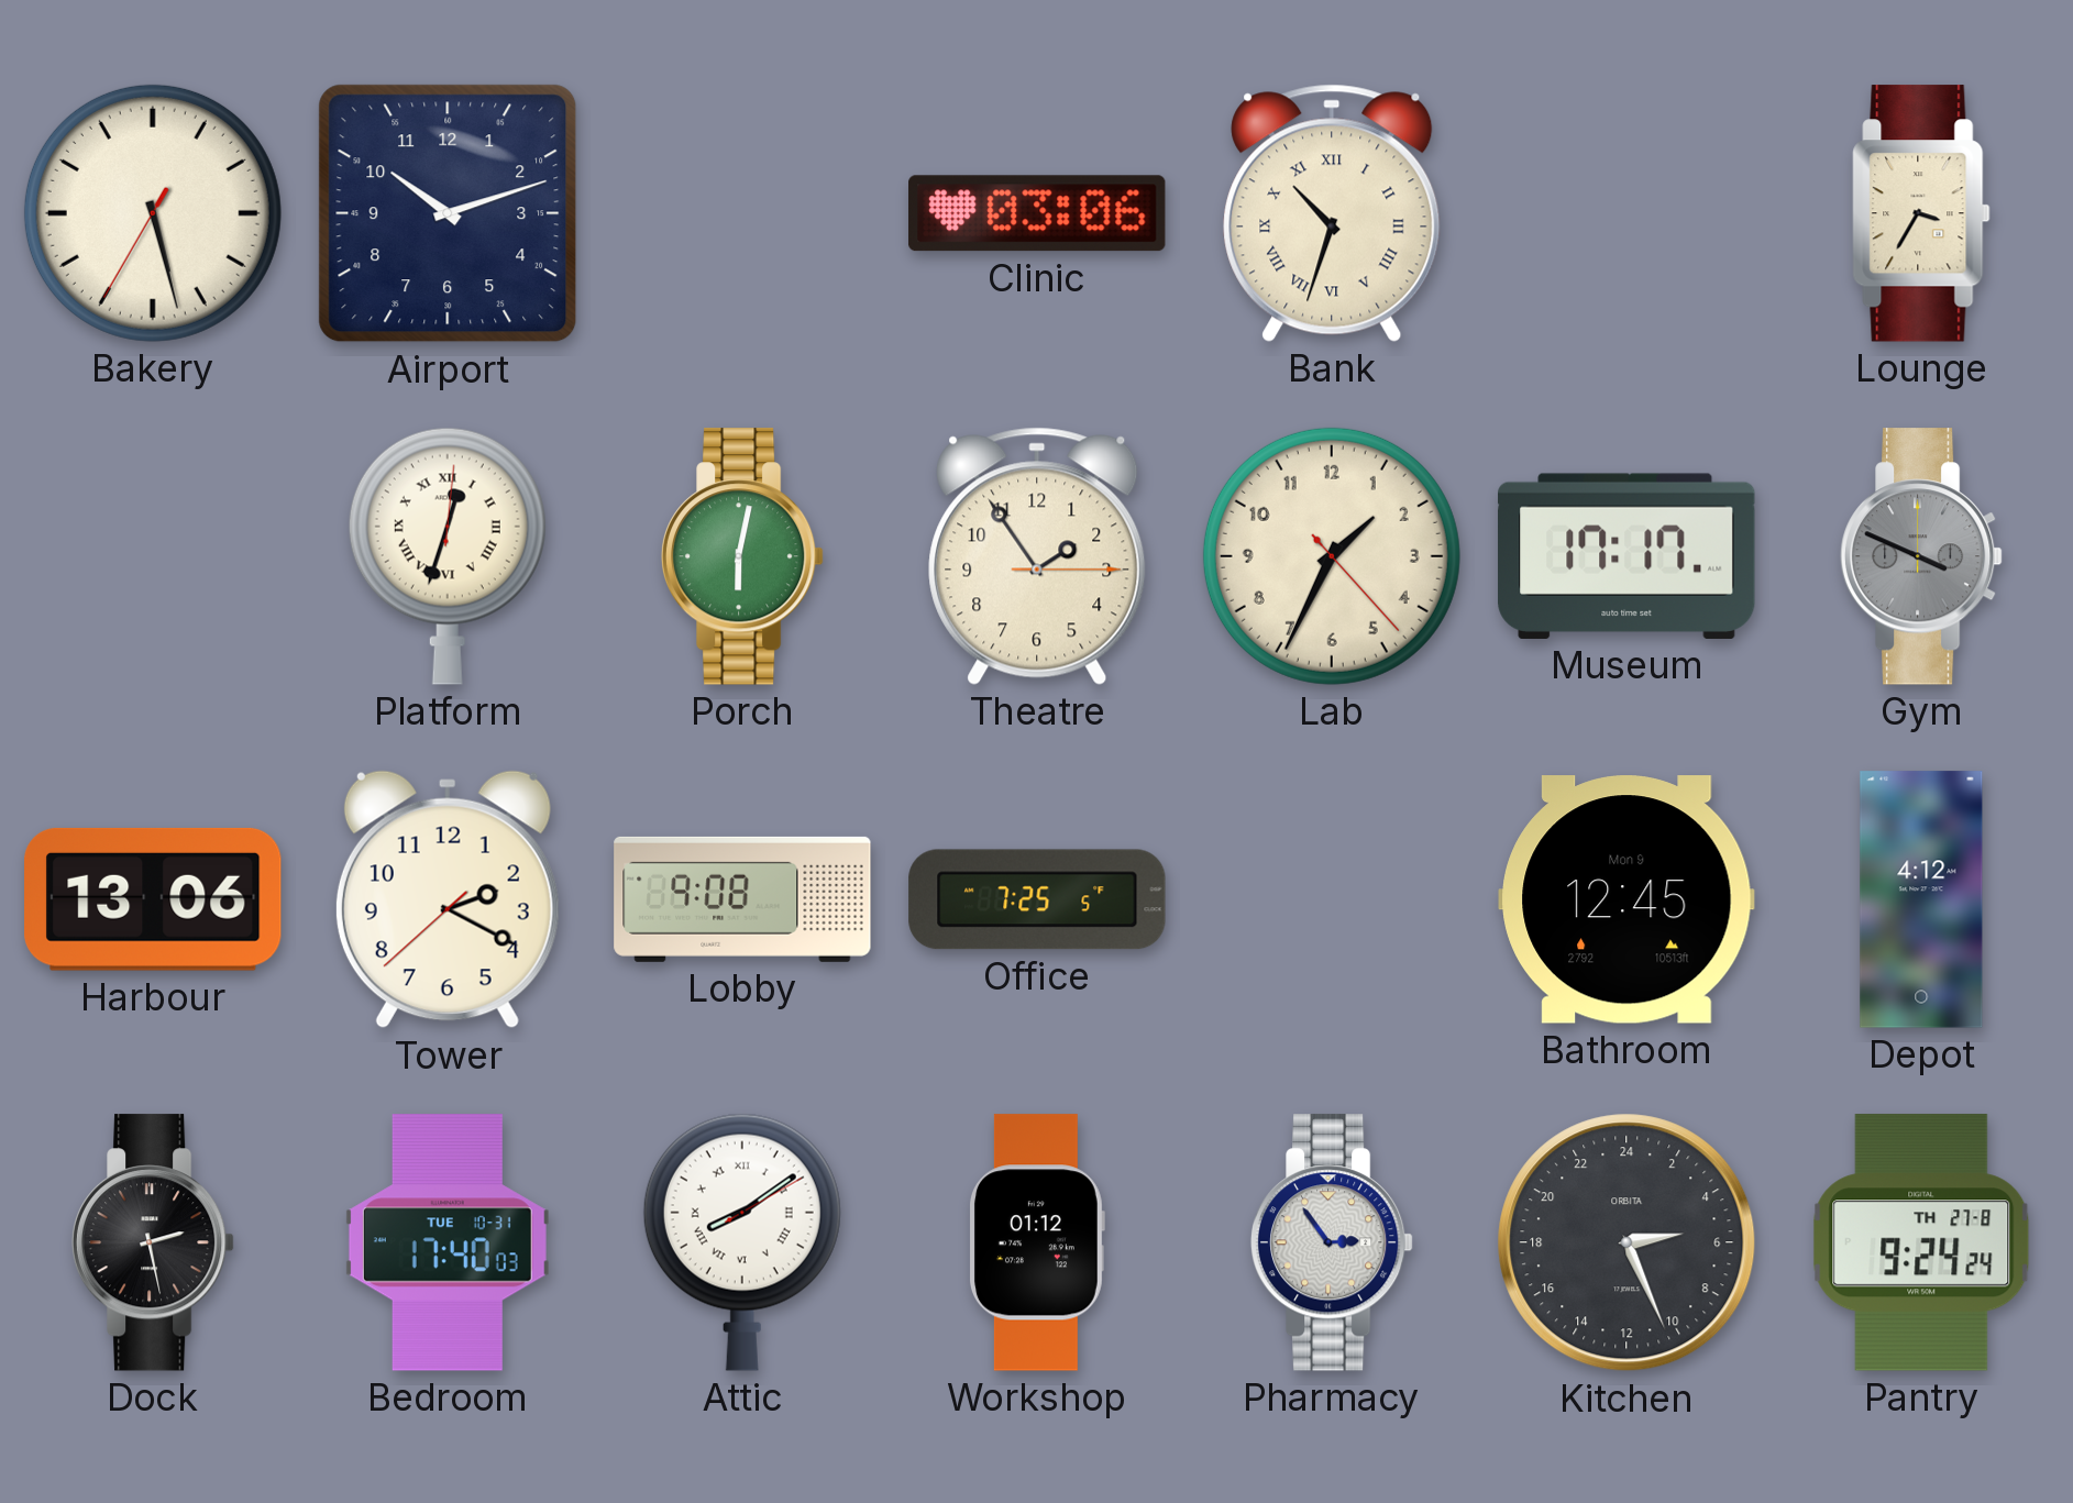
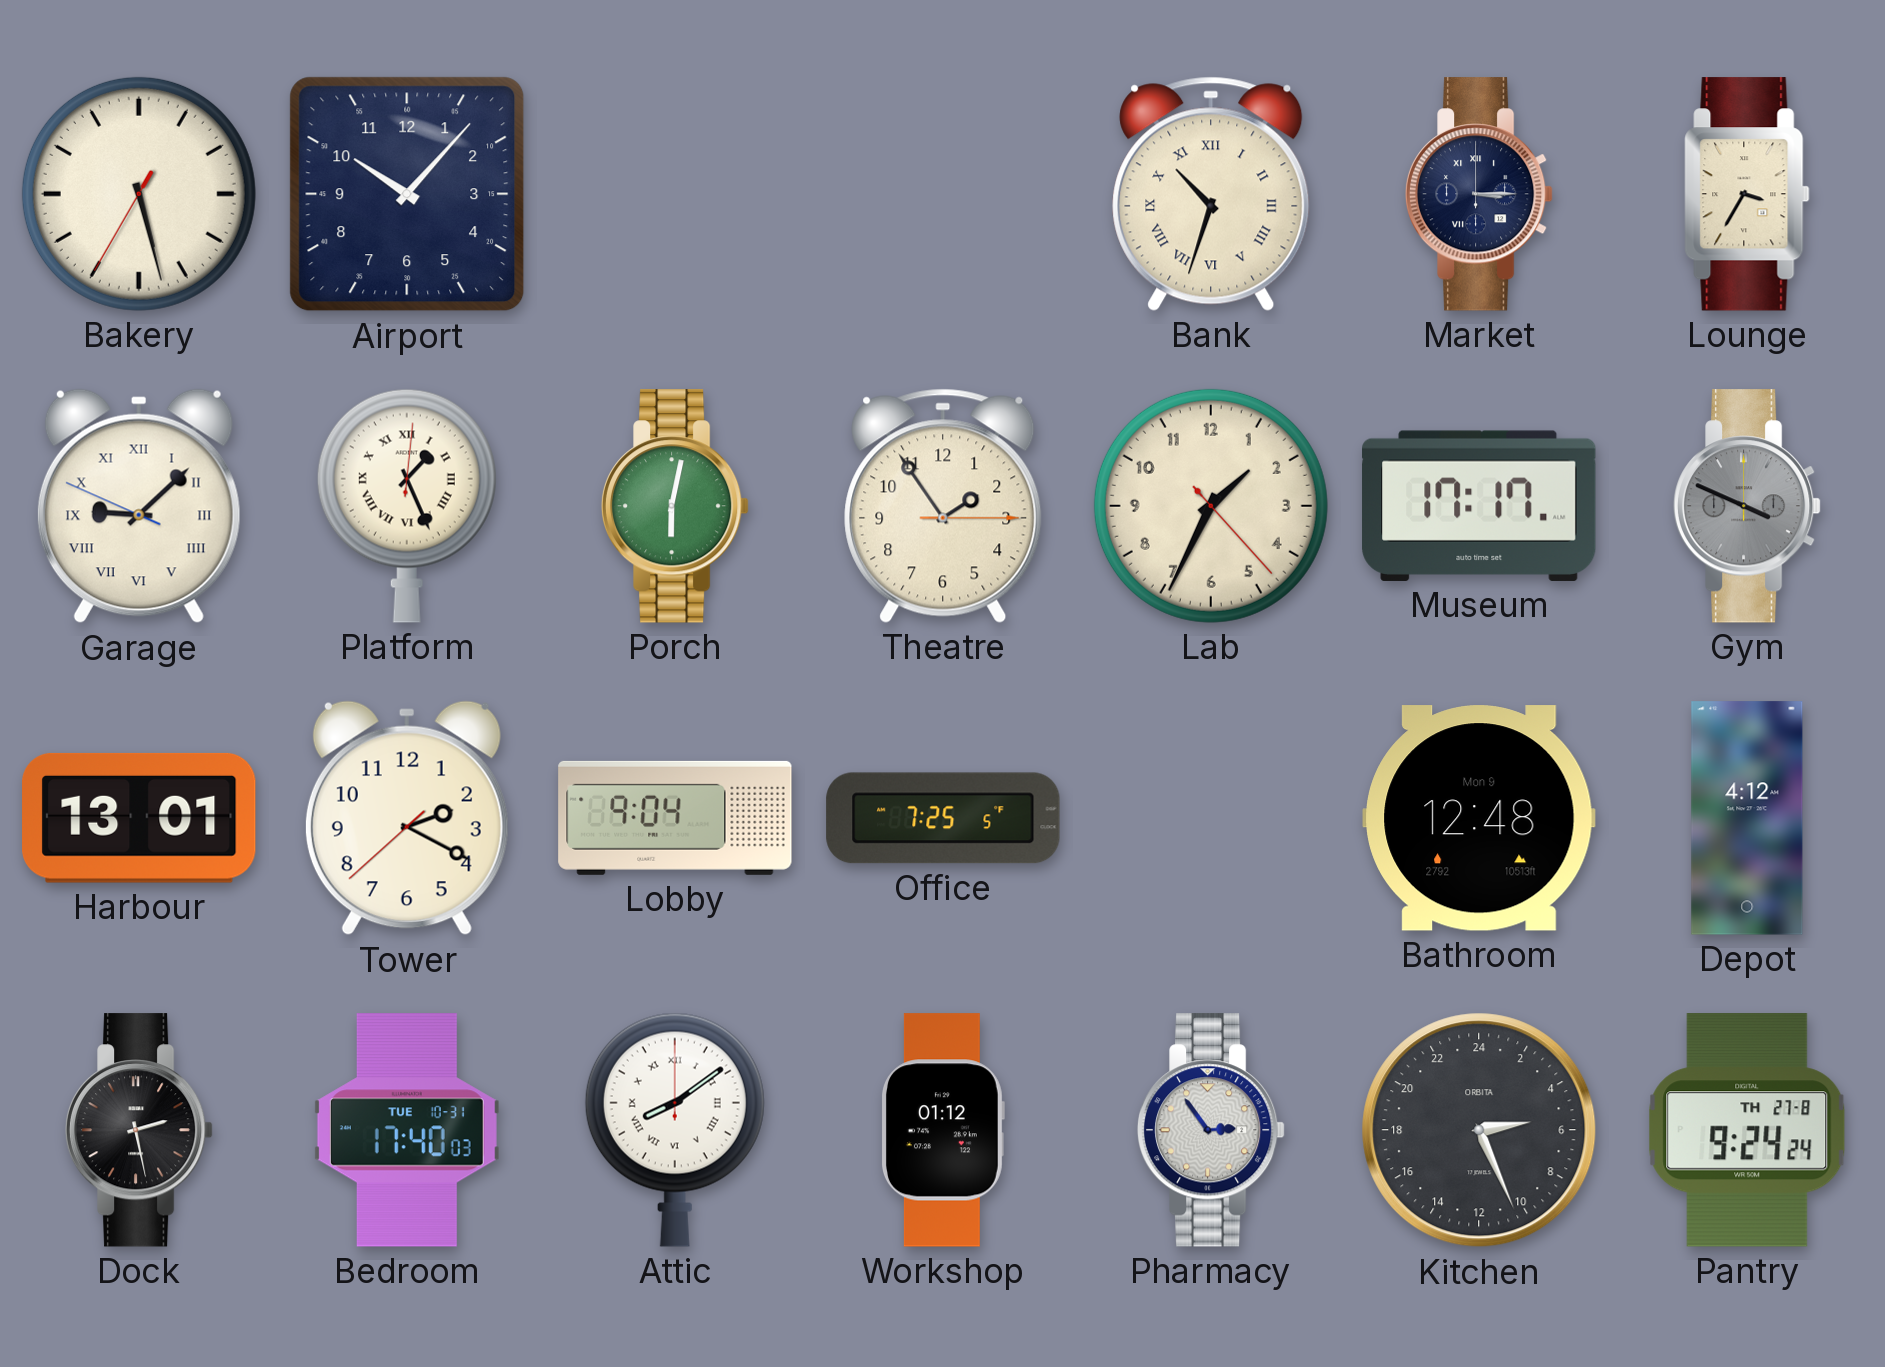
Airport: 10:12 -> 10:07 (407, 194)
Clinic: 03:06 -> none (1037, 213)
Market: none -> 3:15 (1479, 194)
Garage: none -> 9:07 (139, 506)
Platform: 12:33 -> 1:26 (407, 506)
Harbour: 13:06 -> 13:01 (139, 818)
Lobby: 9:08 -> 9:04 (675, 818)
Bathroom: 12:45 -> 12:48 (1479, 818)
Attic: 8:09:10 -> 8:09:00 (675, 1130)
